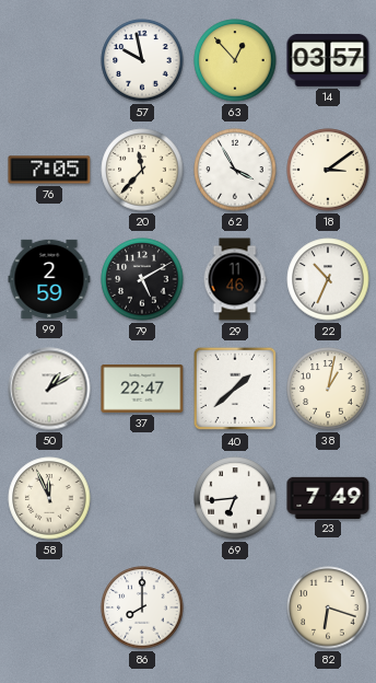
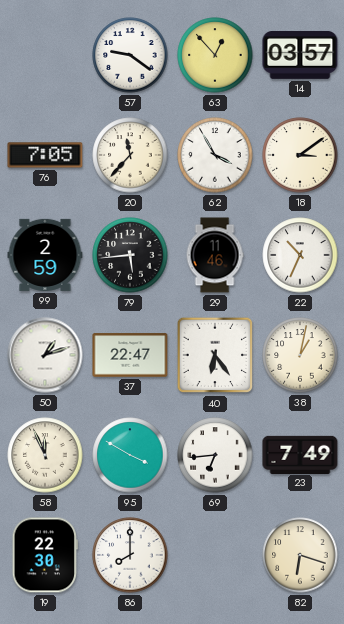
57: 9:58 -> 9:21 (130, 55)
79: 5:10 -> 5:44 (130, 255)
50: 1:10 -> 1:12 (45, 355)
40: 1:38 -> 6:24 (215, 355)
95: none -> 3:50 (130, 455)
19: none -> 22:30 (44, 555)
